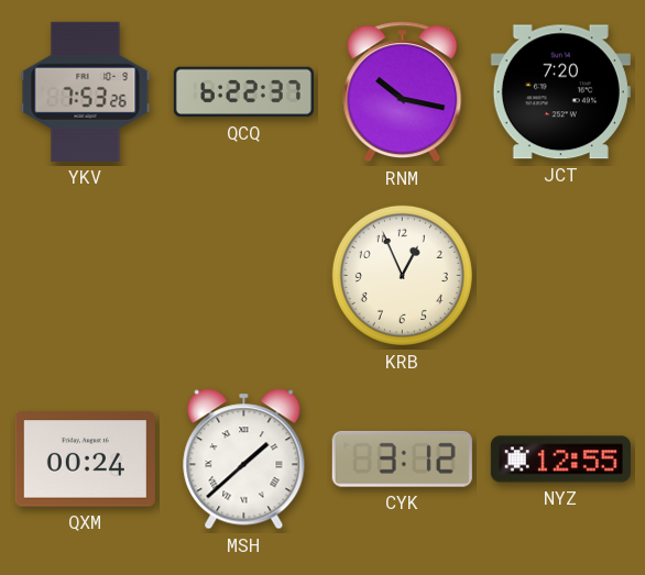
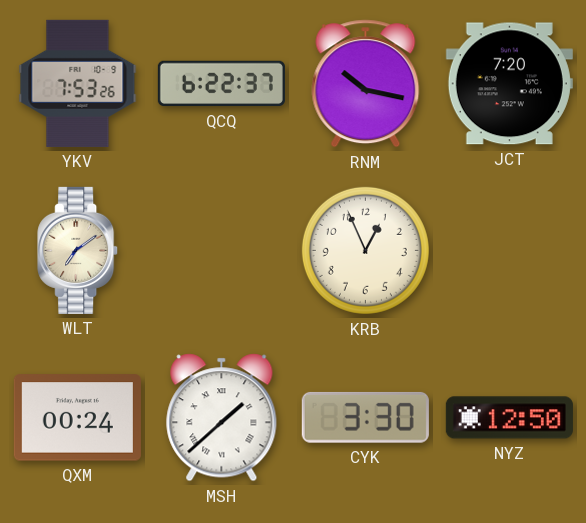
WLT: none -> 7:09 (78, 250)
CYK: 3:12 -> 3:30 (365, 417)
NYZ: 12:55 -> 12:50 (509, 418)
